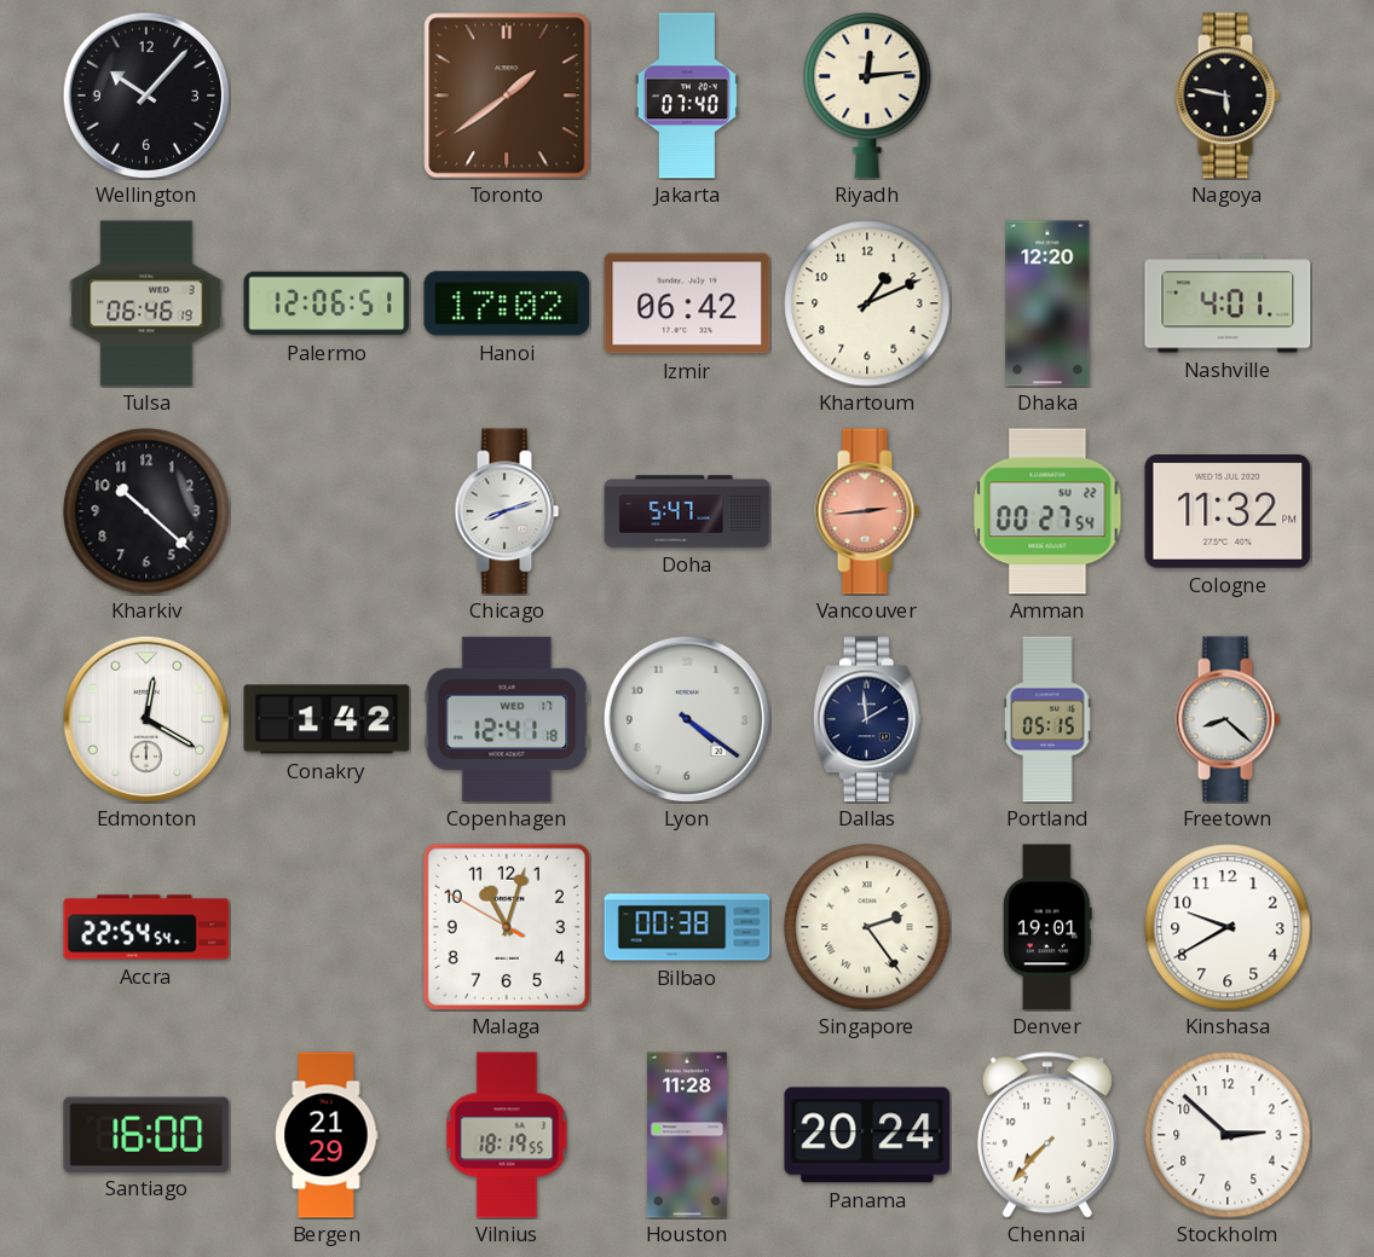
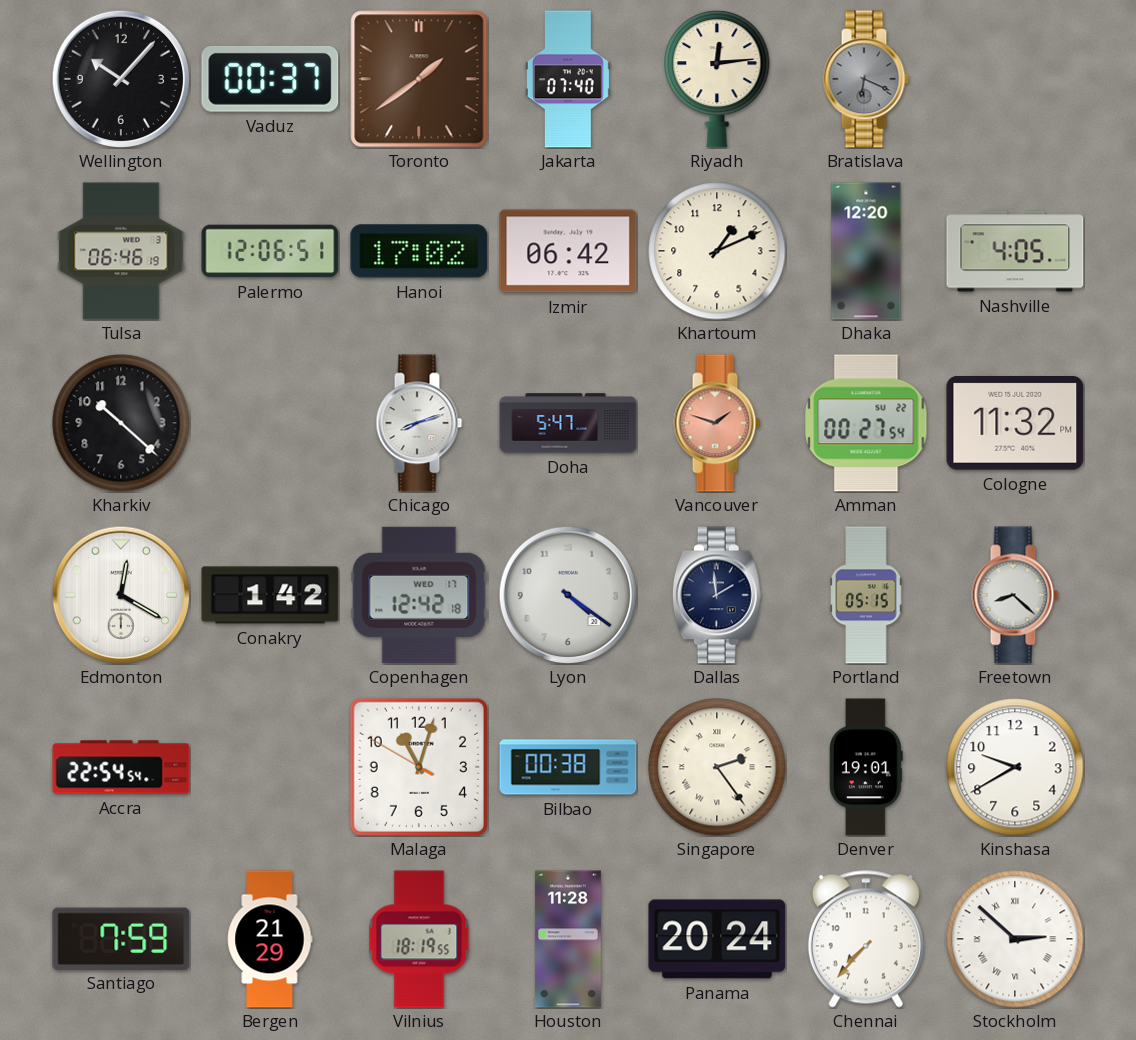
Vaduz: none -> 00:37 (270, 79)
Bratislava: none -> 6:19 (866, 79)
Nagoya: 5:47 -> none (1228, 95)
Nashville: 4:01 -> 4:05 (1015, 251)
Vancouver: 2:44 -> 1:48 (717, 423)
Copenhagen: 12:41 -> 12:42 (419, 595)
Santiago: 16:00 -> 7:59 (121, 938)
Stockholm numerals: Arabic -> Roman (1015, 939)
